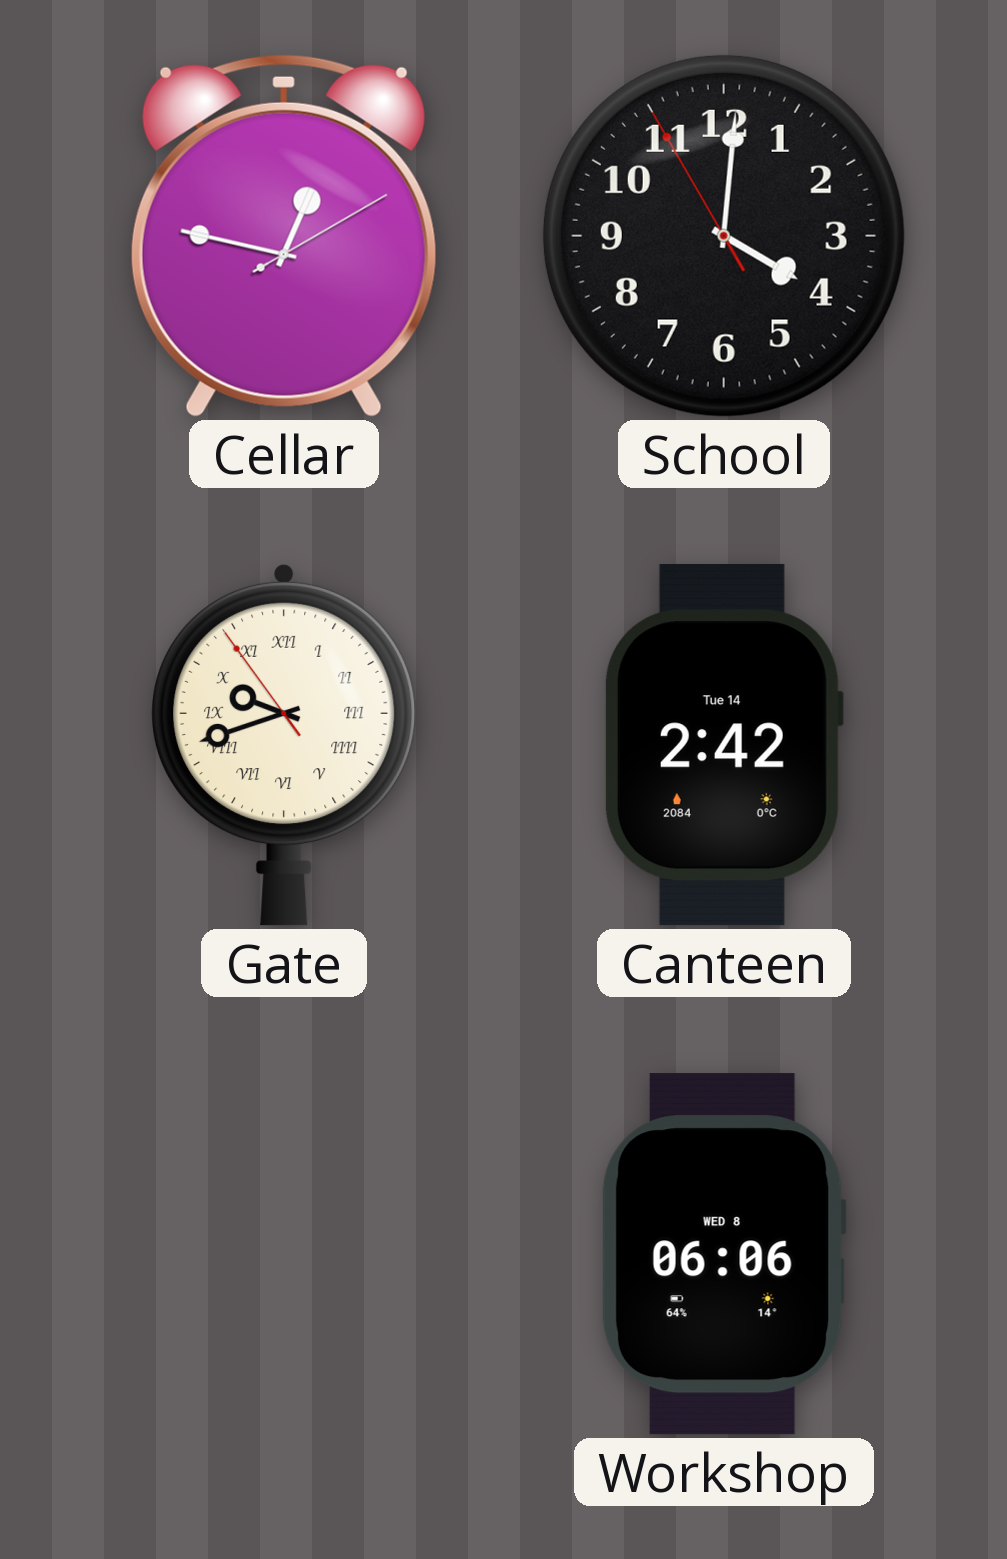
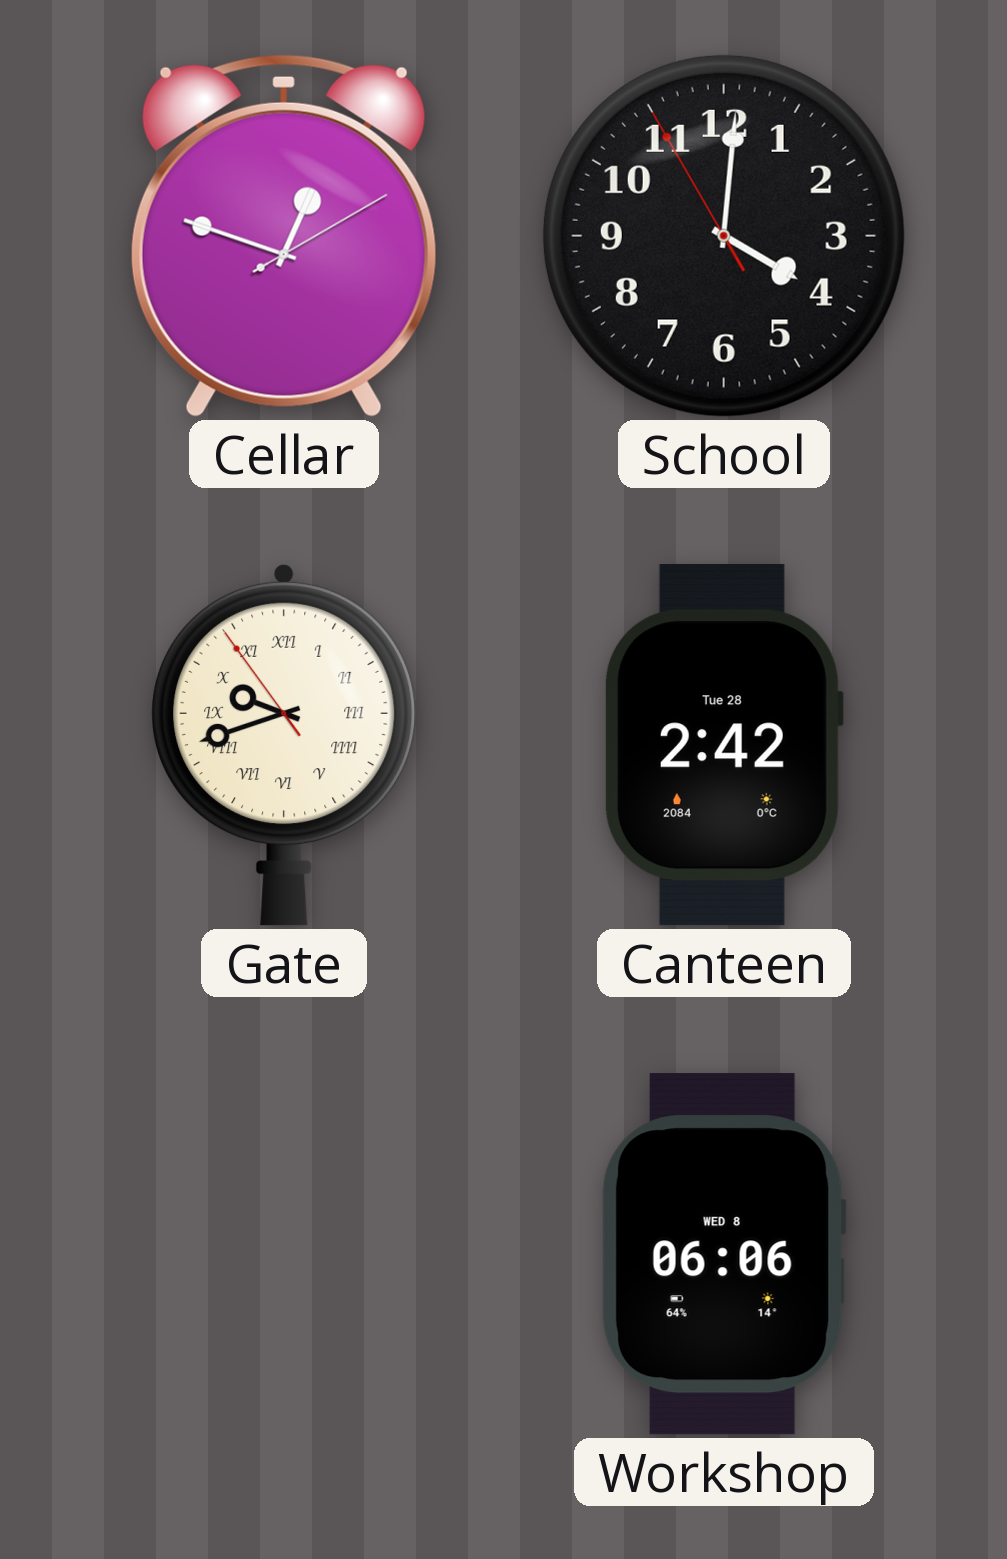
Cellar: 12:47 -> 12:48 (284, 236)
Canteen date: Tue 14 -> Tue 28 (723, 745)
